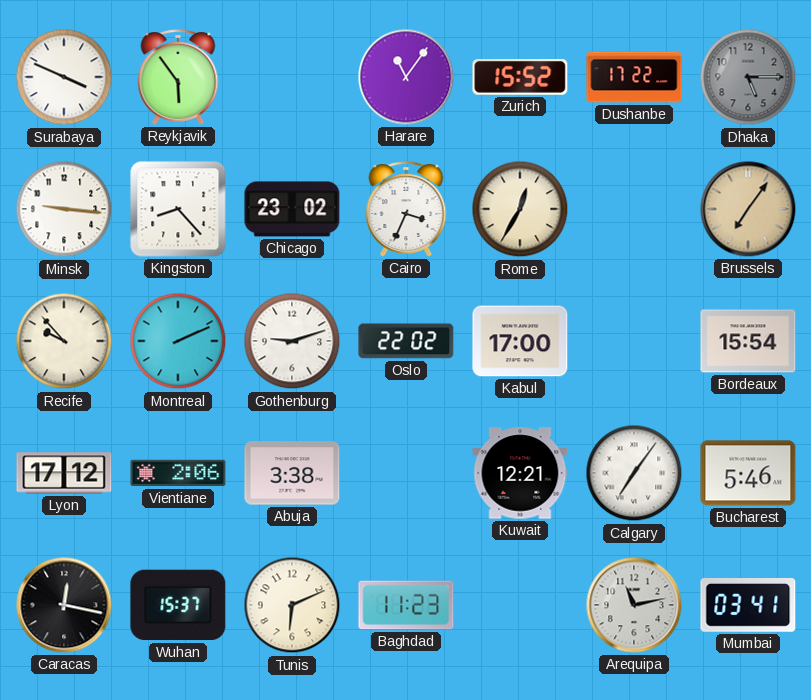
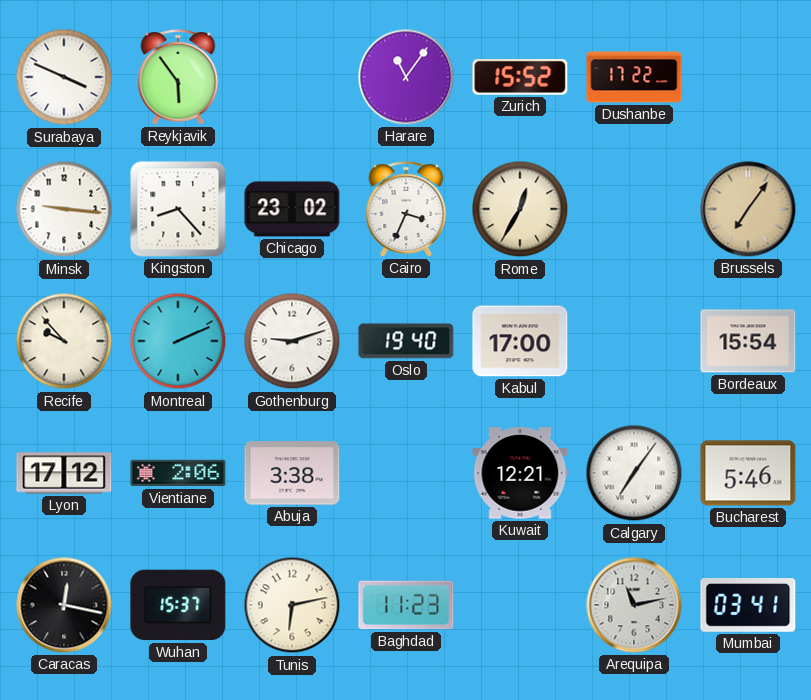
Dhaka: 5:15 -> none (748, 77)
Oslo: 22:02 -> 19:40 (406, 341)
Tunis: 6:11 -> 6:13 (292, 605)
